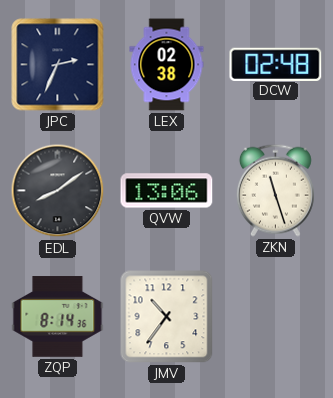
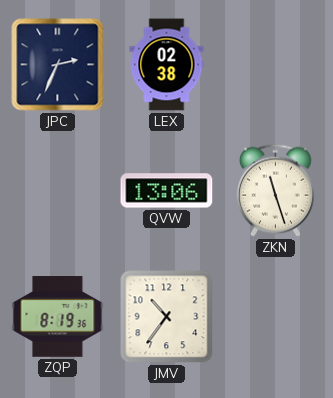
DCW: 02:48 -> none (276, 64)
EDL: 8:09 -> none (58, 191)
ZQP: 8:14 -> 8:19 (58, 317)
